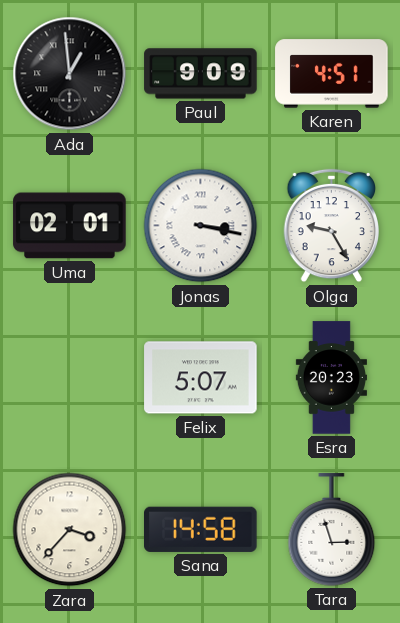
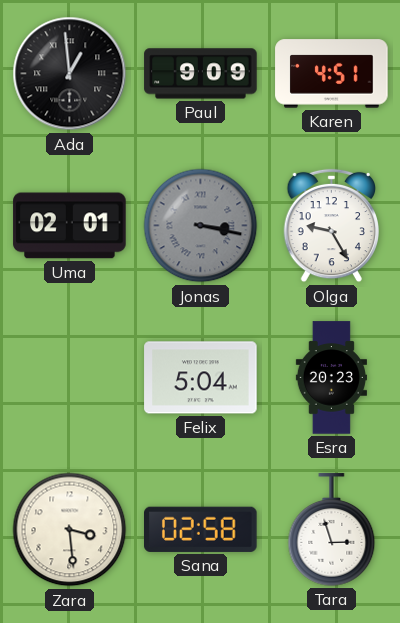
Jonas dial: white -> grey (201, 226)
Felix: 5:07 -> 5:04 (201, 378)
Zara: 3:37 -> 3:29 (70, 530)
Sana: 14:58 -> 02:58 (201, 529)
